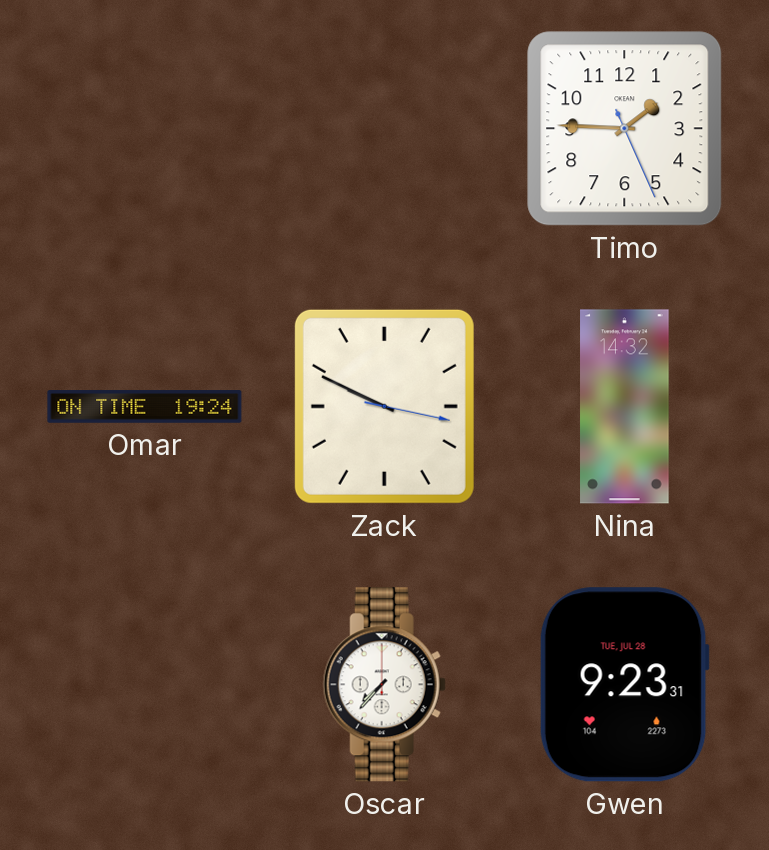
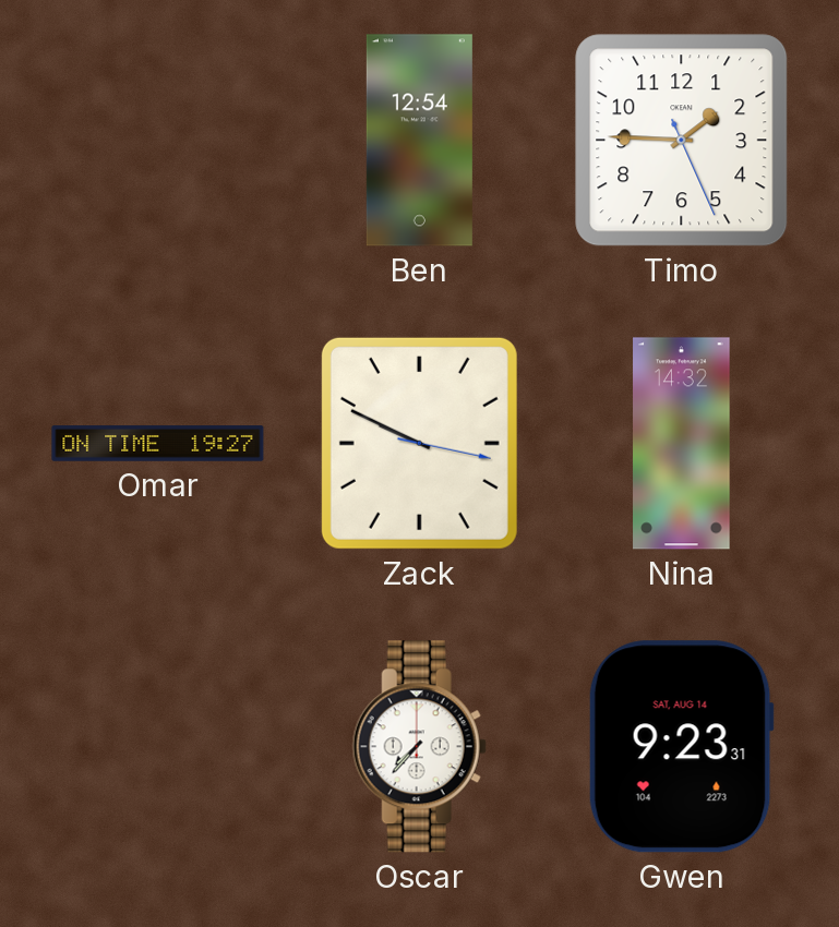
Ben: none -> 12:54 (419, 141)
Omar: 19:24 -> 19:27 (158, 444)
Gwen date: TUE, JUL 28 -> SAT, AUG 14 (681, 747)
